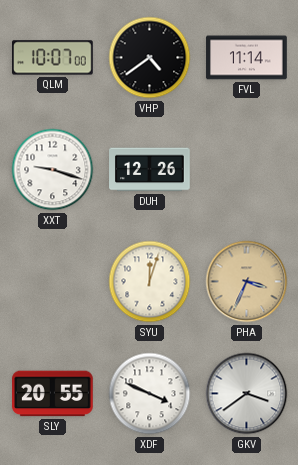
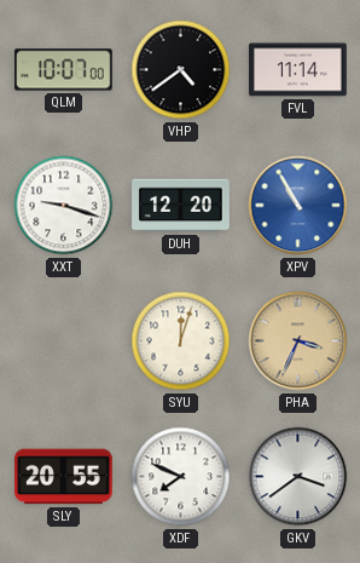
DUH: 12:26 -> 12:20 (181, 206)
XPV: none -> 10:55 (298, 206)
XDF: 3:49 -> 7:49 (181, 477)
